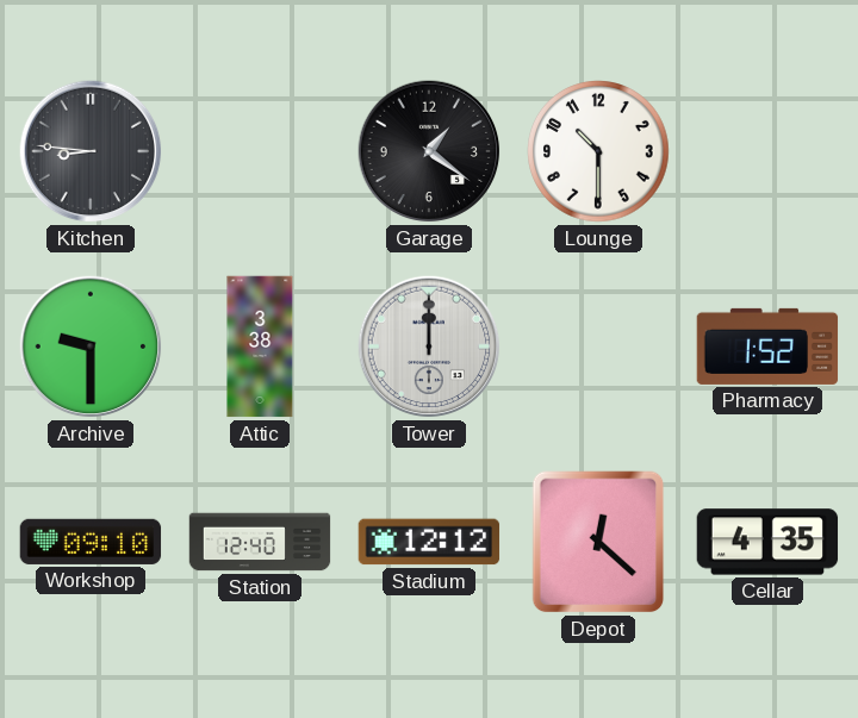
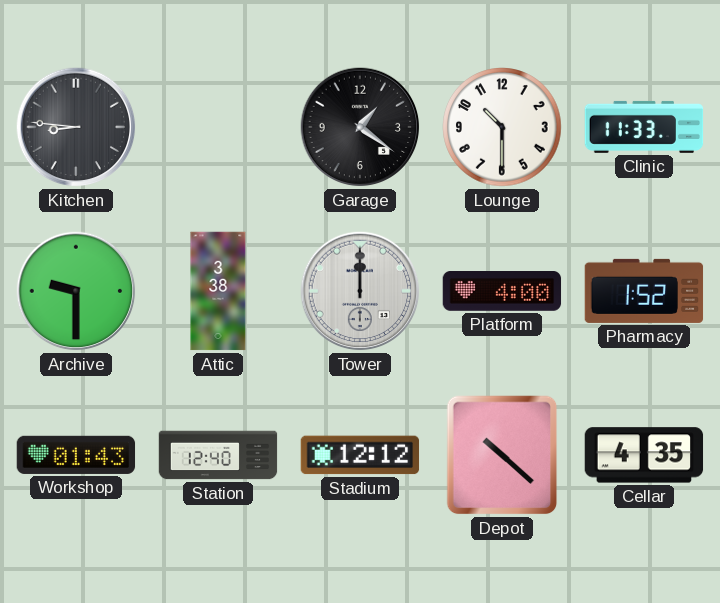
Clinic: none -> 11:33 (644, 127)
Platform: none -> 4:00 (502, 292)
Workshop: 09:10 -> 01:43 (76, 455)
Depot: 12:22 -> 10:22 (502, 455)
